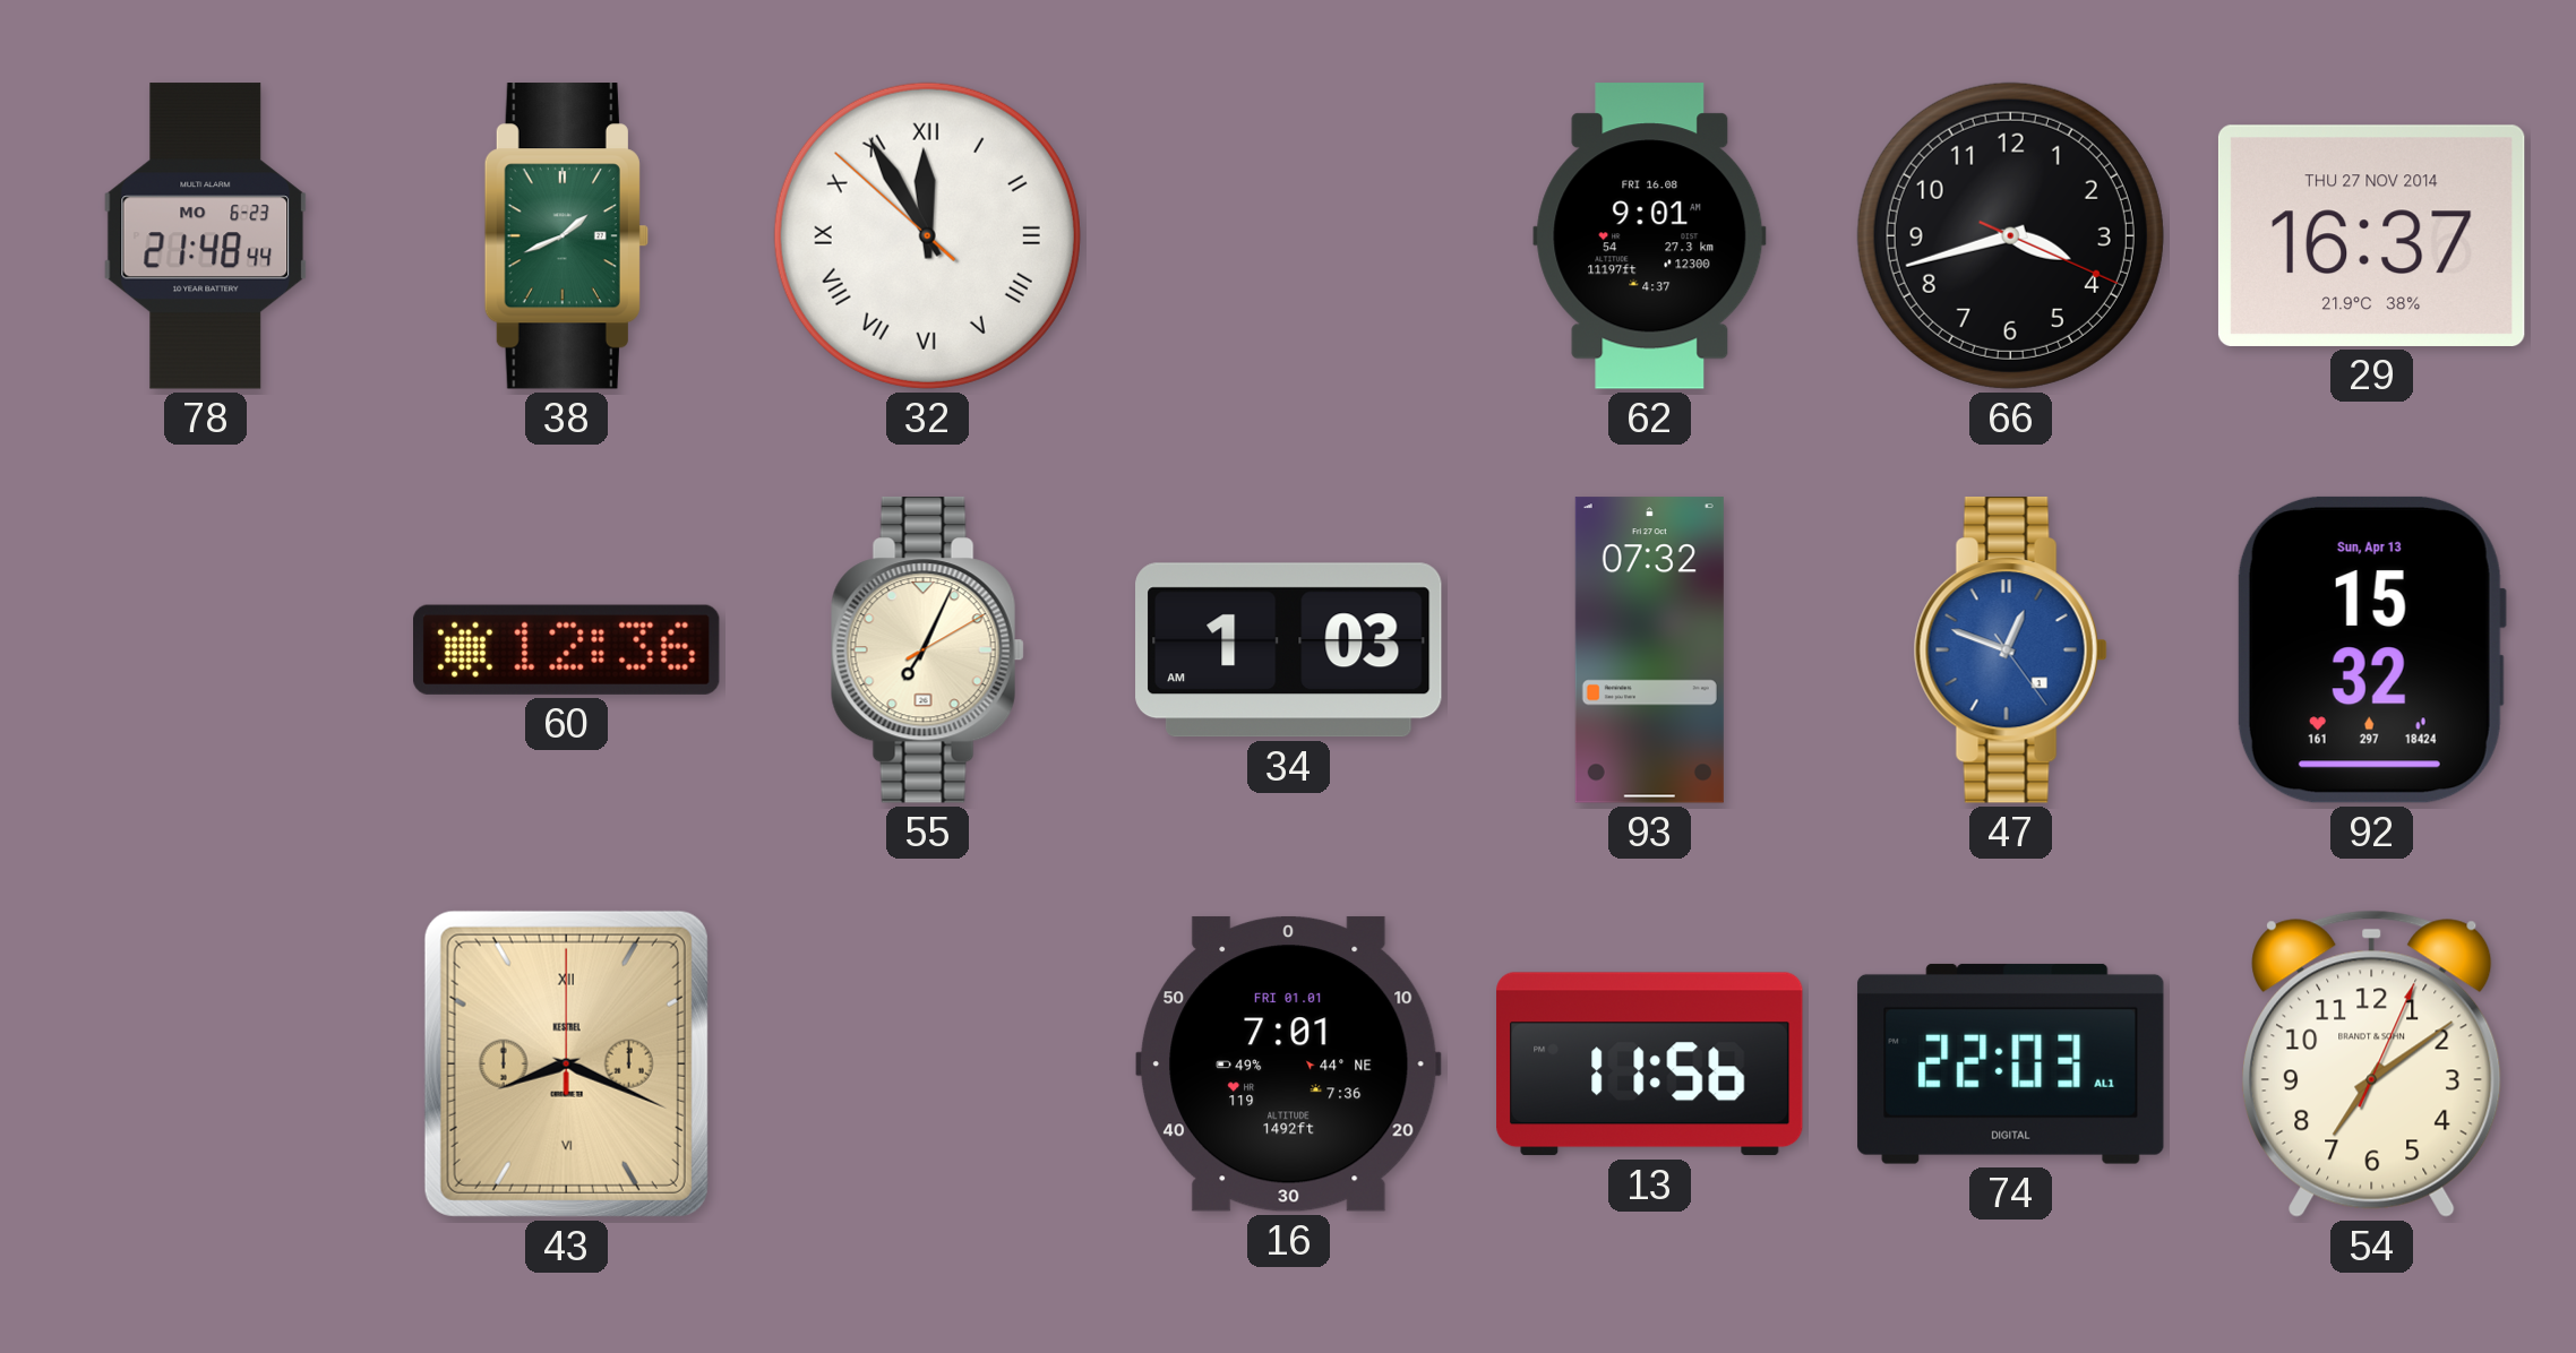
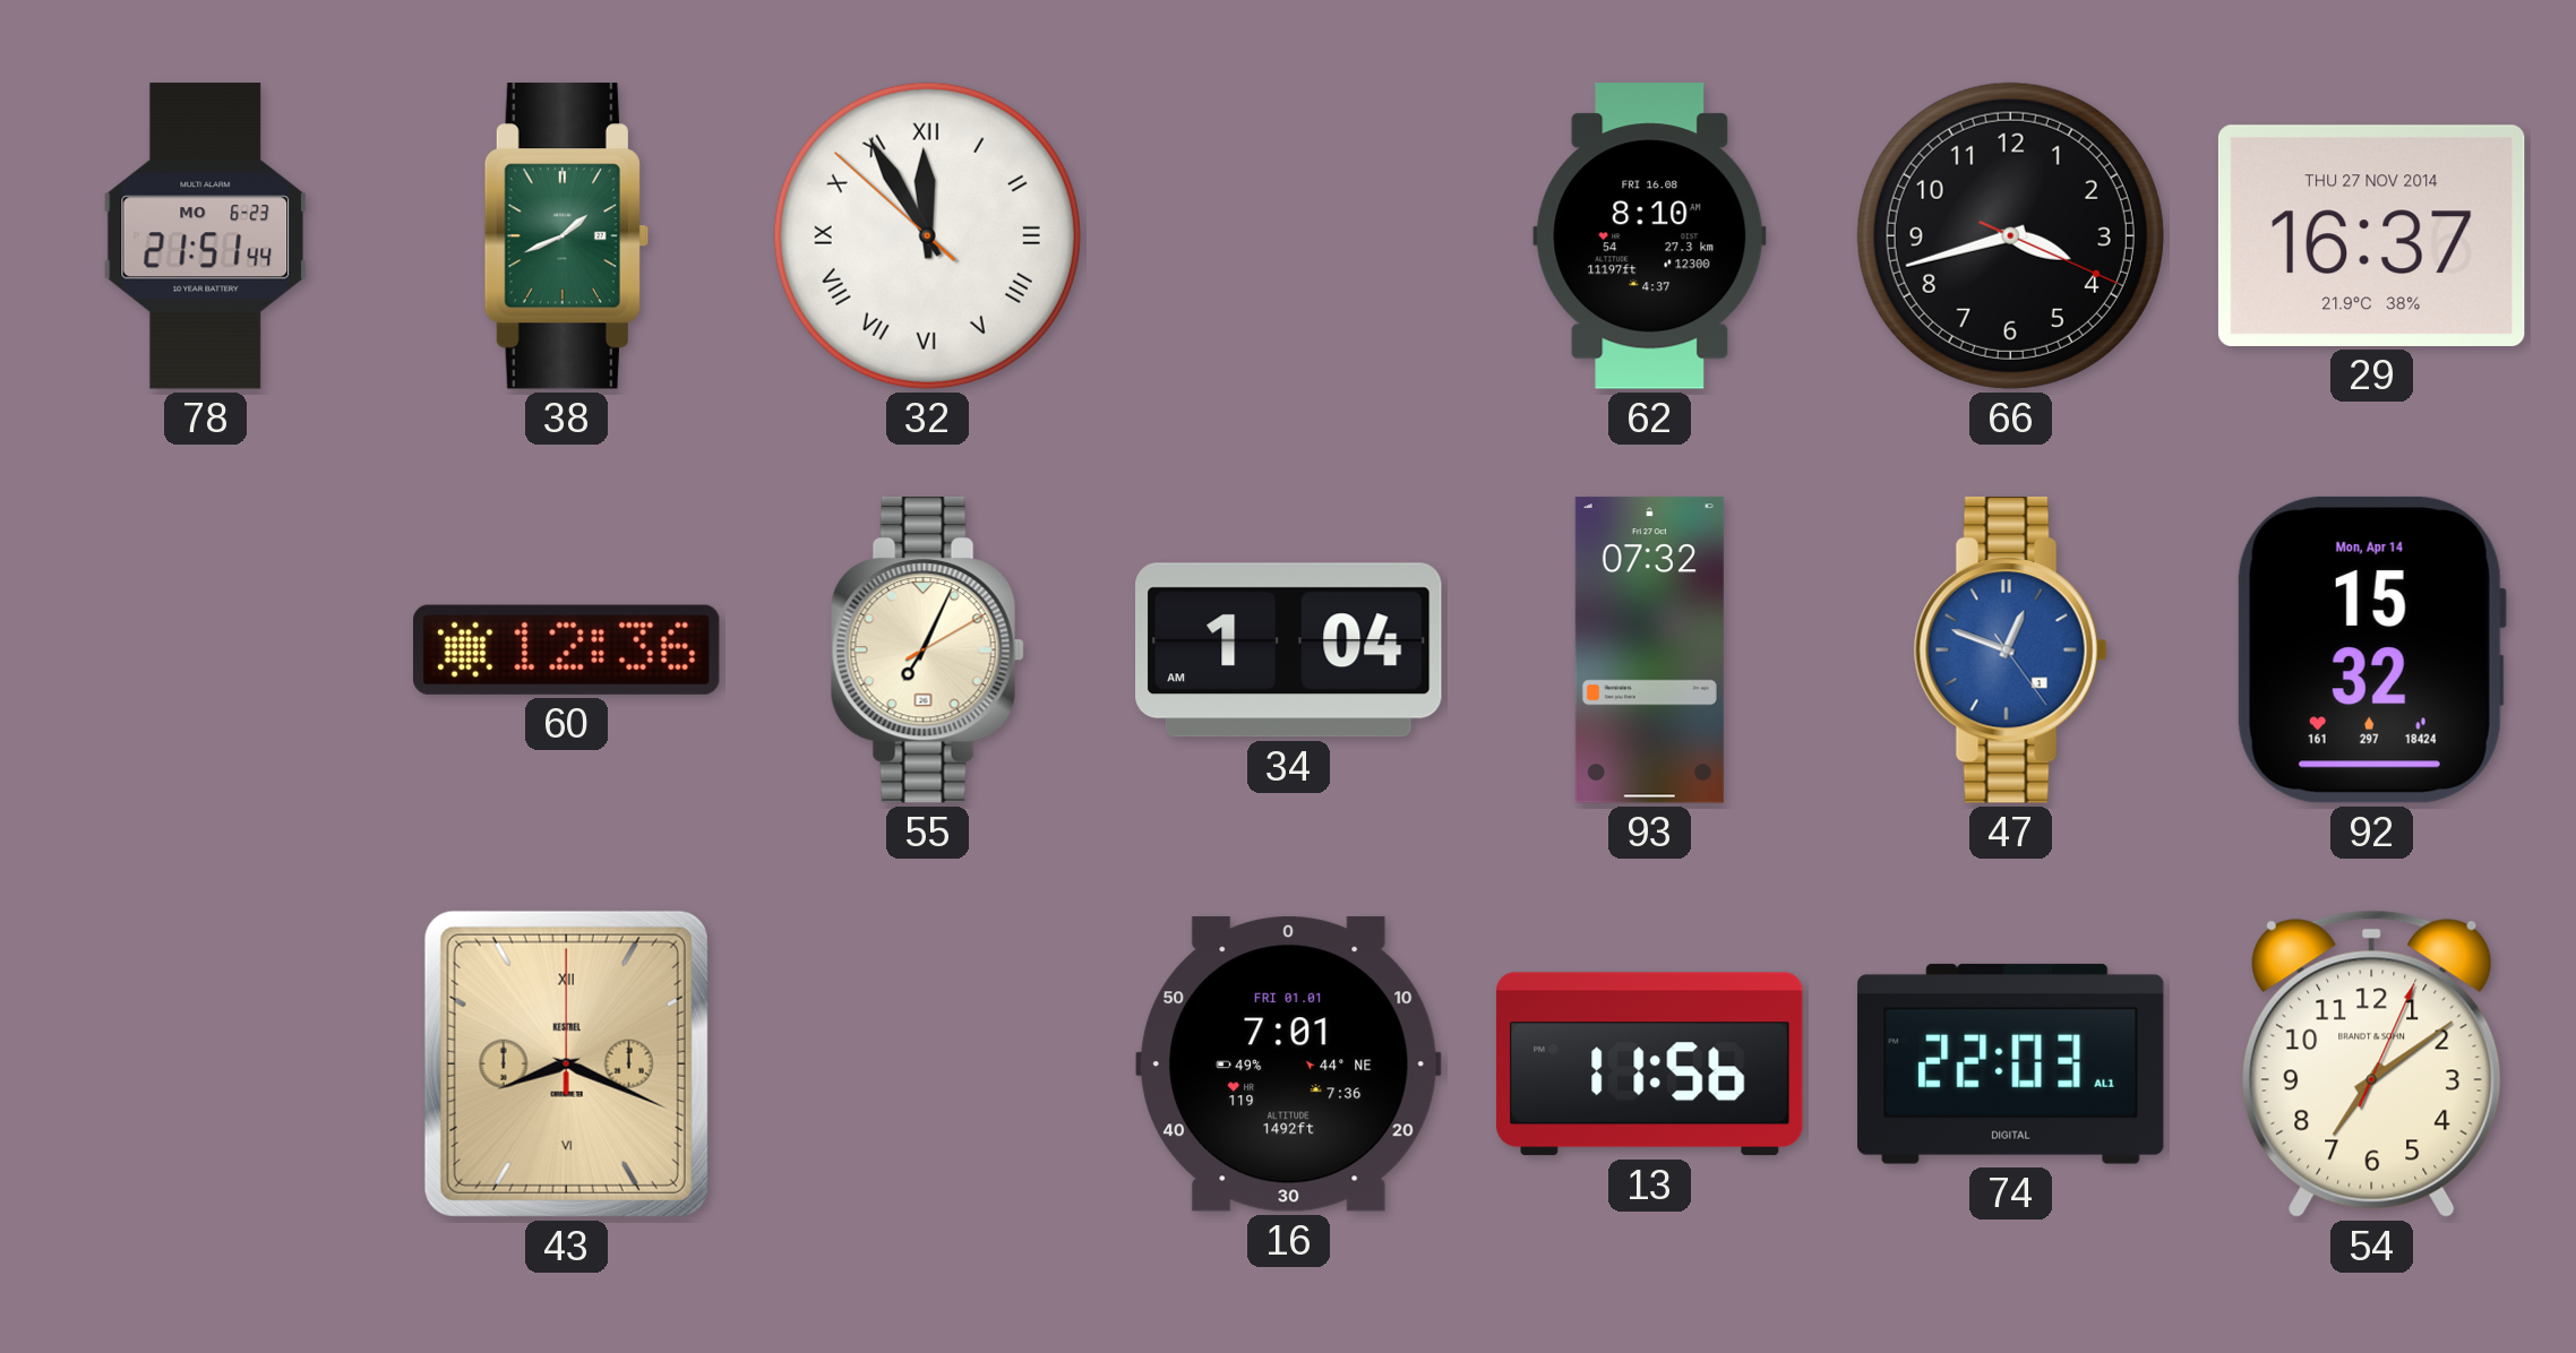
78: 21:48 -> 21:51 (206, 236)
62: 9:01 -> 8:10 (1650, 236)
34: 1:03 -> 1:04 (1289, 650)
92 date: Sun, Apr 13 -> Mon, Apr 14 (2371, 649)
